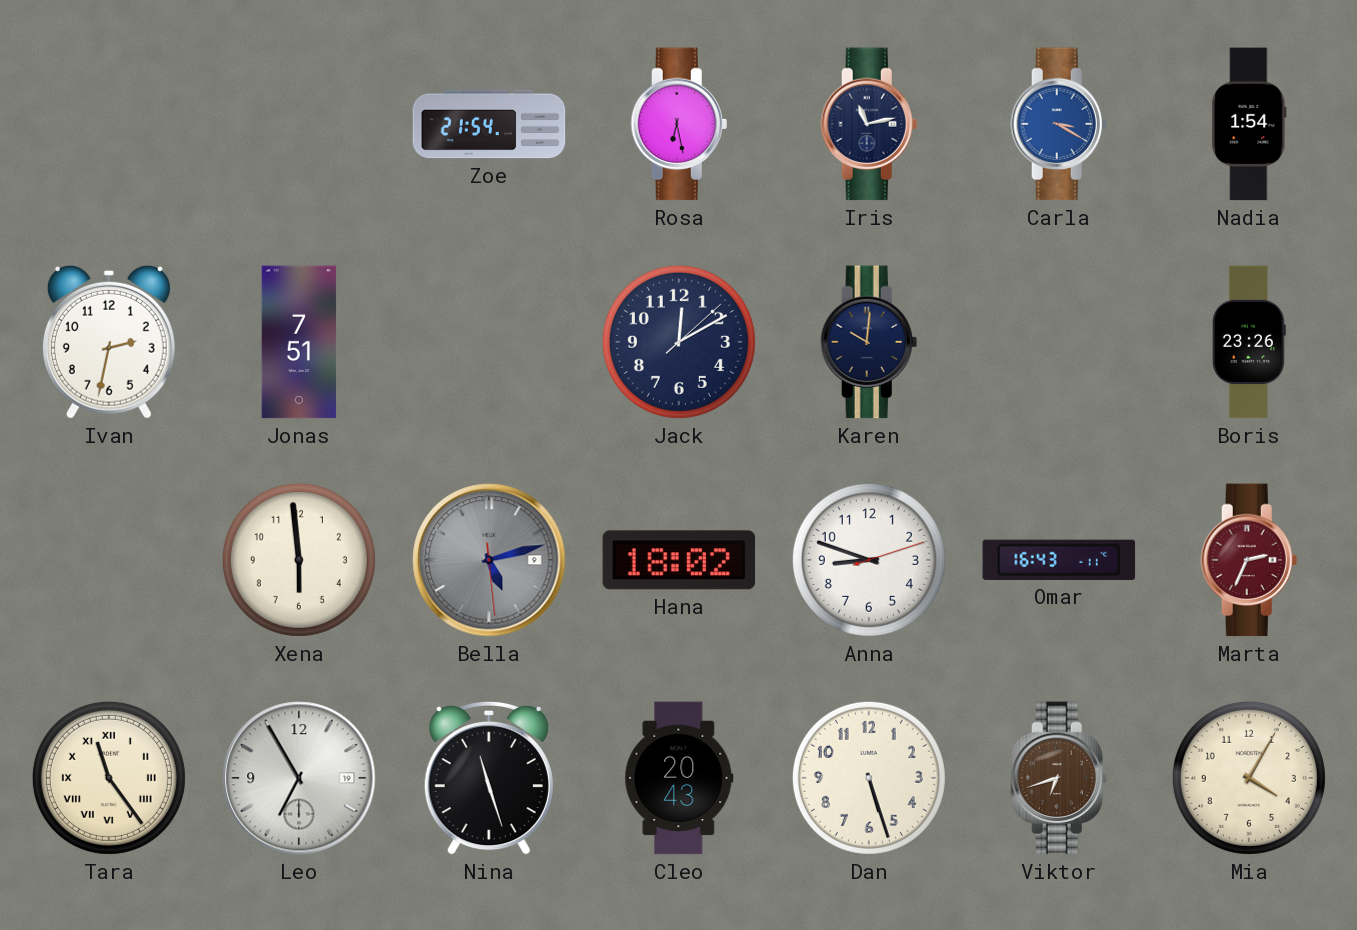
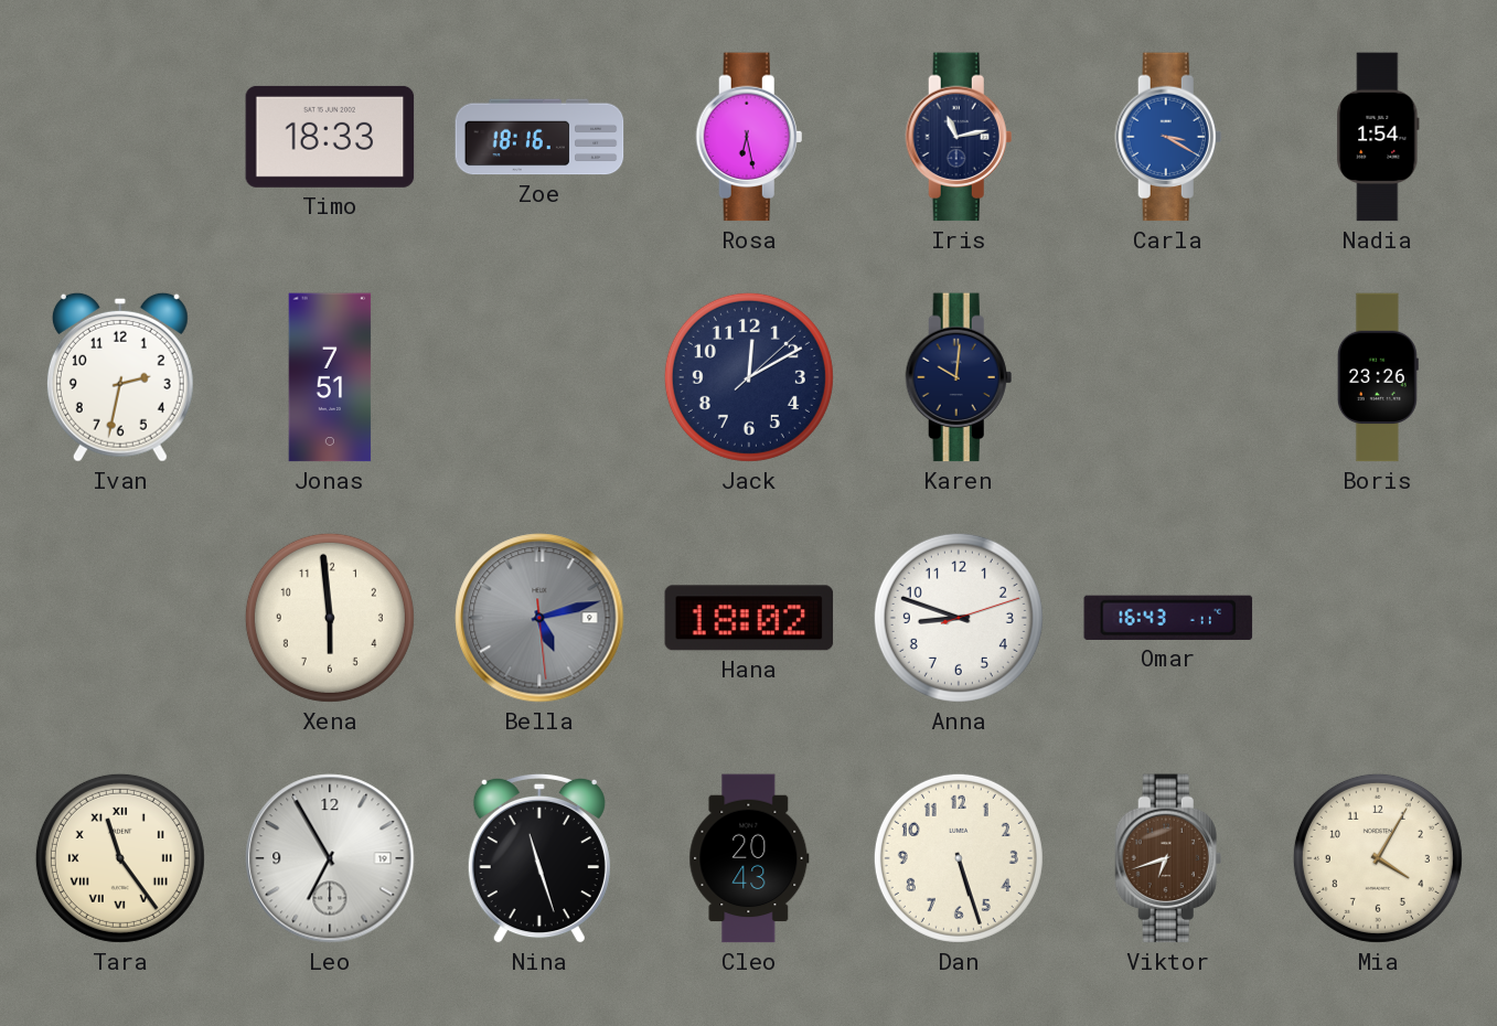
Timo: none -> 18:33 (330, 137)
Zoe: 21:54 -> 18:16 (539, 137)
Marta: 2:34 -> none (1249, 560)
